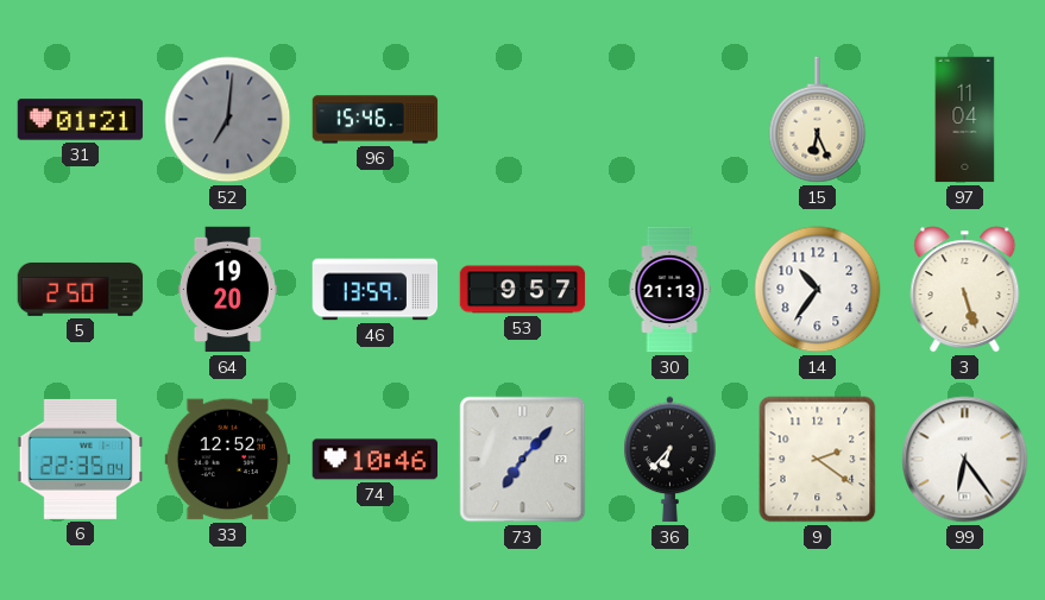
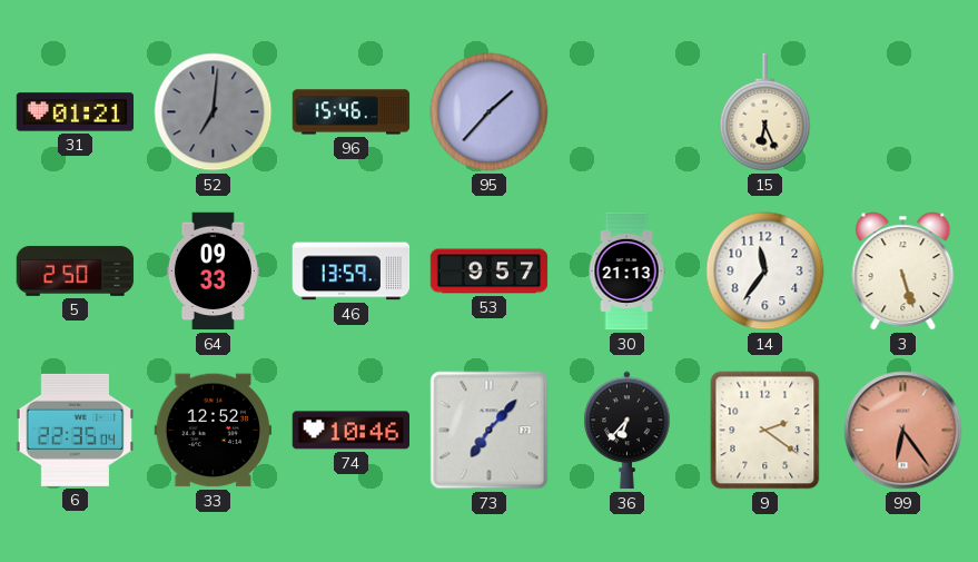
95: none -> 1:37 (490, 112)
97: 11:04 -> none (965, 120)
64: 19:20 -> 09:33 (213, 272)
14: 10:36 -> 11:36 (765, 272)
99 dial: white -> salmon (903, 431)
